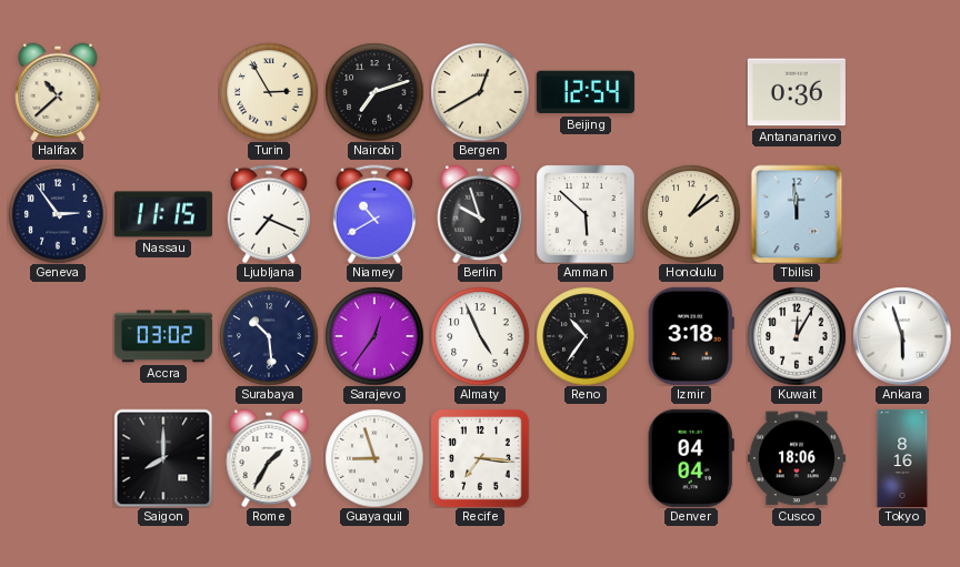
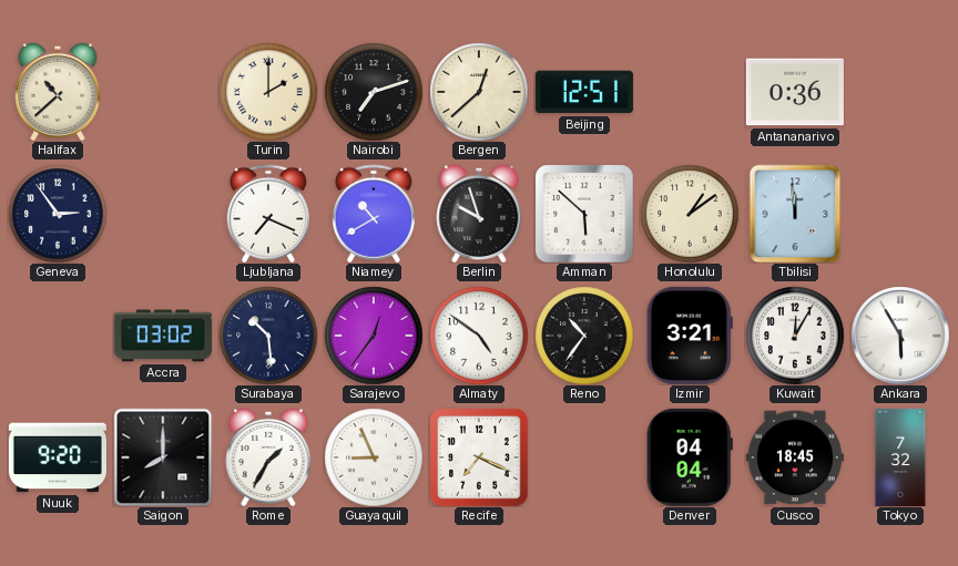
Turin: 2:55 -> 2:00 (268, 92)
Bergen: 12:40 -> 12:38 (479, 92)
Beijing: 12:54 -> 12:51 (584, 92)
Nassau: 11:15 -> none (163, 214)
Almaty: 4:56 -> 4:51 (479, 336)
Izmir: 3:18 -> 3:21 (690, 336)
Ankara: 5:57 -> 5:55 (900, 336)
Nuuk: none -> 9:20 (58, 457)
Guayaquil: 8:57 -> 8:56 (374, 457)
Recife: 7:16 -> 7:19 (479, 457)
Cusco: 18:06 -> 18:45 (795, 457)
Tokyo: 8:16 -> 7:32 (900, 457)
